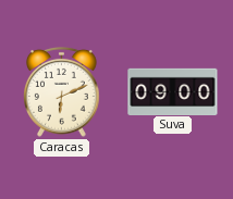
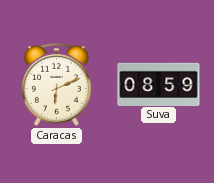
Suva: 09:00 -> 08:59 (159, 84)
